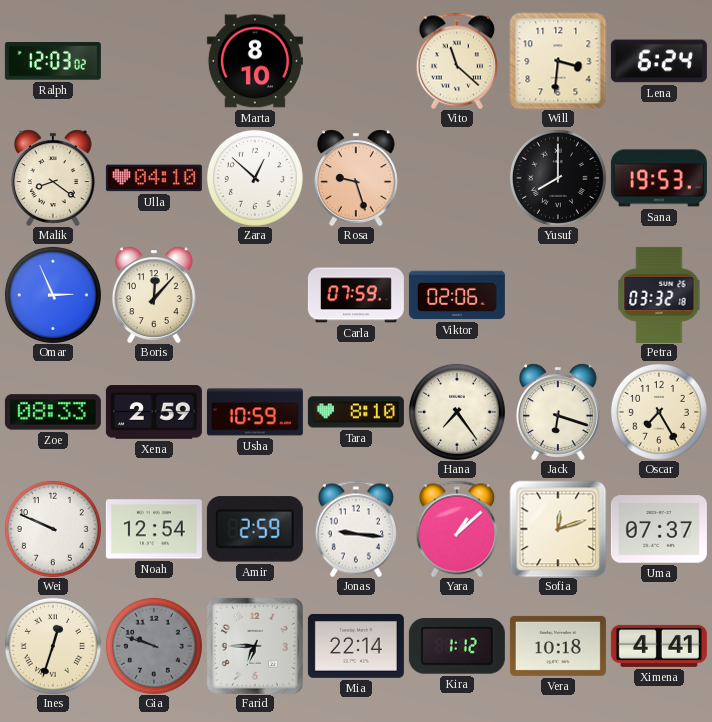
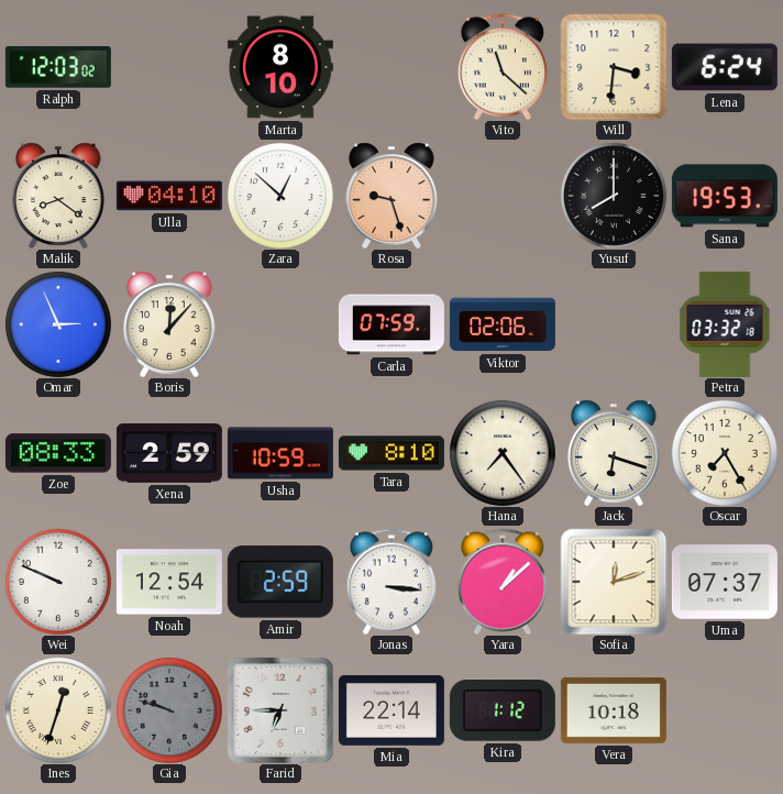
Jonas: 9:16 -> 3:16 (392, 582)
Ximena: 4:41 -> none (659, 646)
